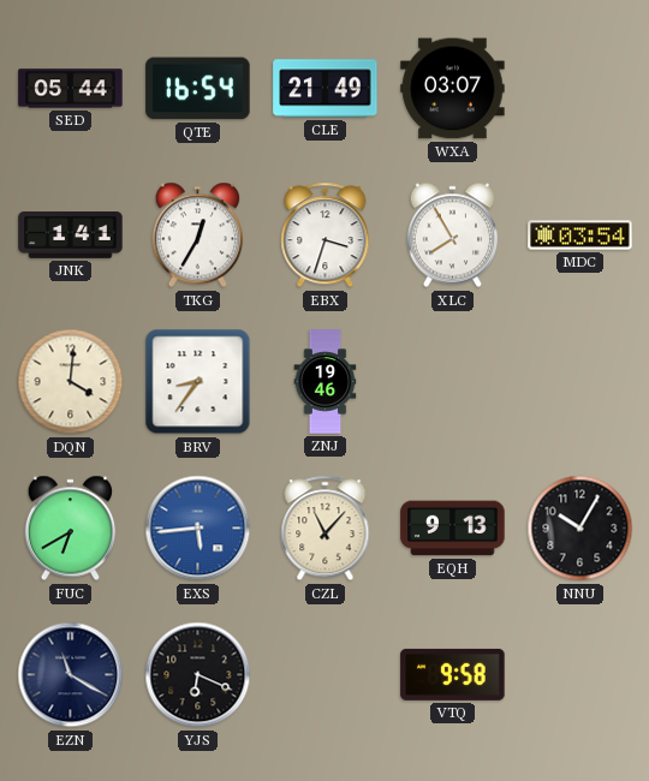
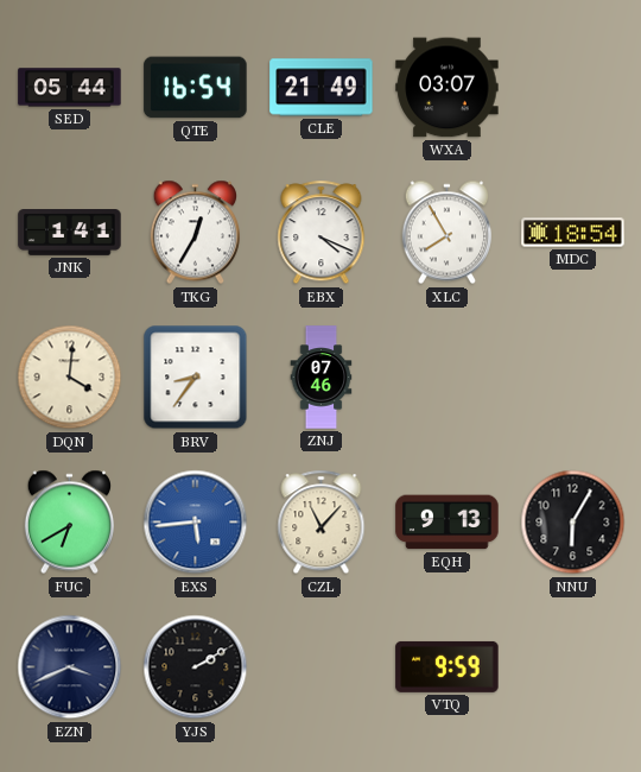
EBX: 3:33 -> 4:19 (322, 233)
MDC: 03:54 -> 18:54 (573, 233)
ZNJ: 19:46 -> 07:46 (322, 378)
NNU: 10:05 -> 6:05 (573, 523)
EZN: 11:20 -> 3:41 (70, 667)
YJS: 6:19 -> 2:10 (196, 667)
VTQ: 9:58 -> 9:59 (448, 666)
